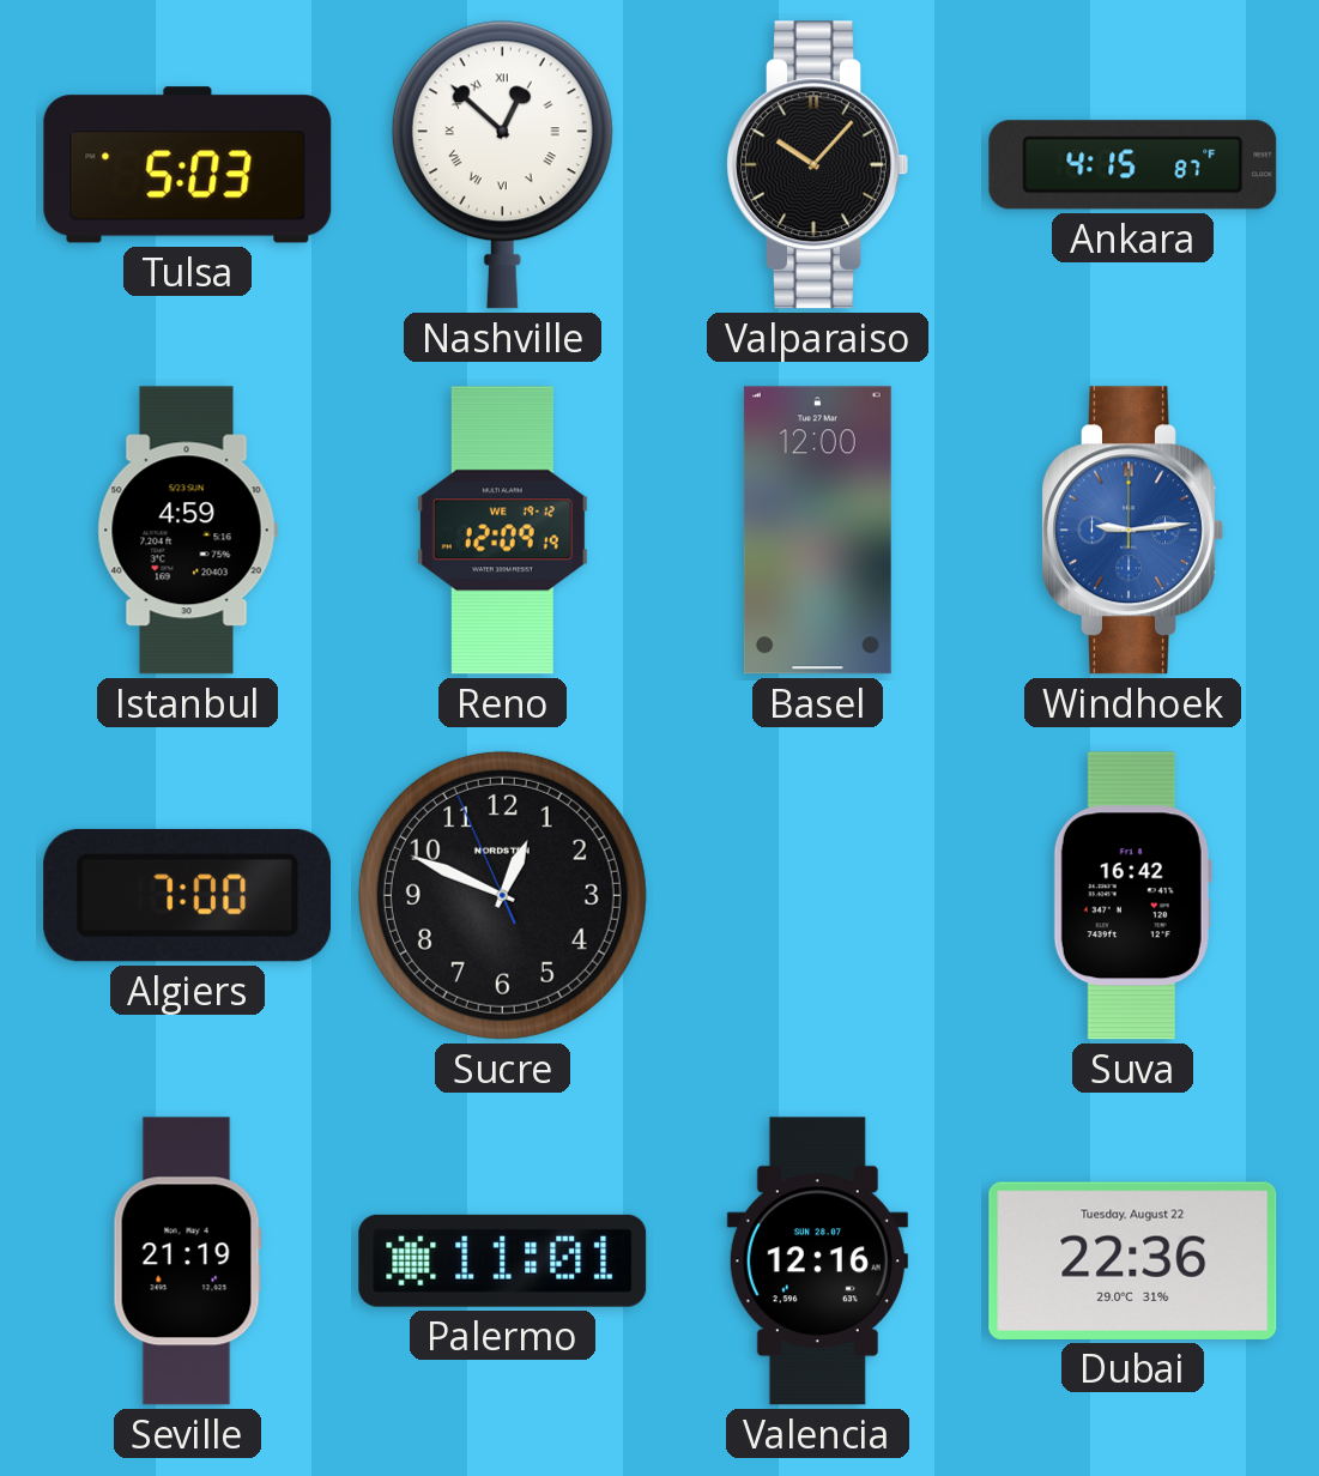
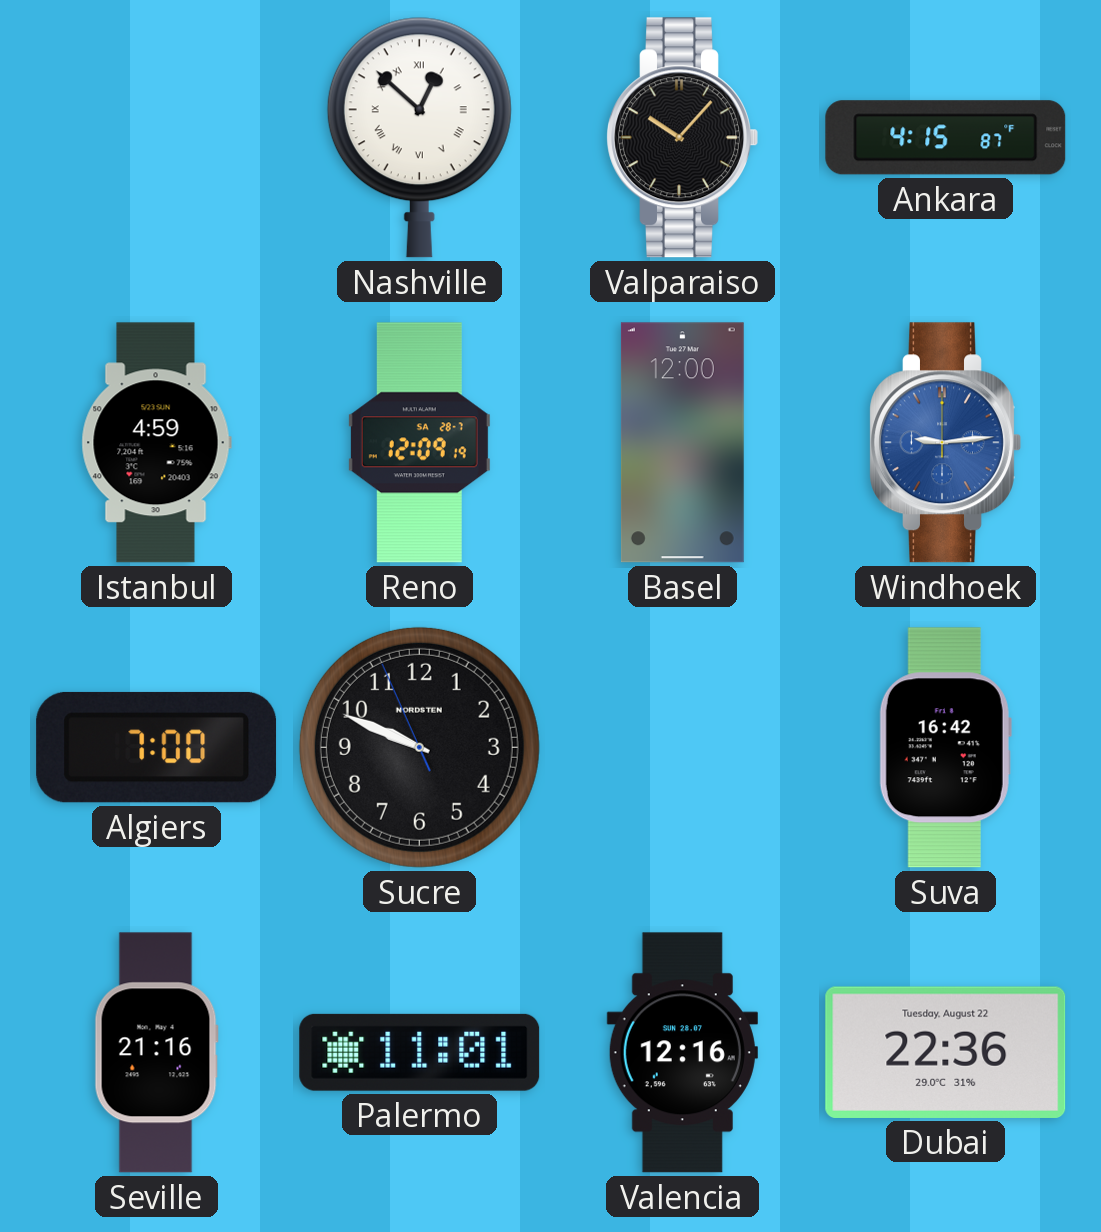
Tulsa: 5:03 -> none (188, 165)
Reno date: WE 19-12 -> SA 28-7 (419, 443)
Sucre: 12:48 -> 9:48 (419, 747)
Seville: 21:19 -> 21:16 (156, 1053)
